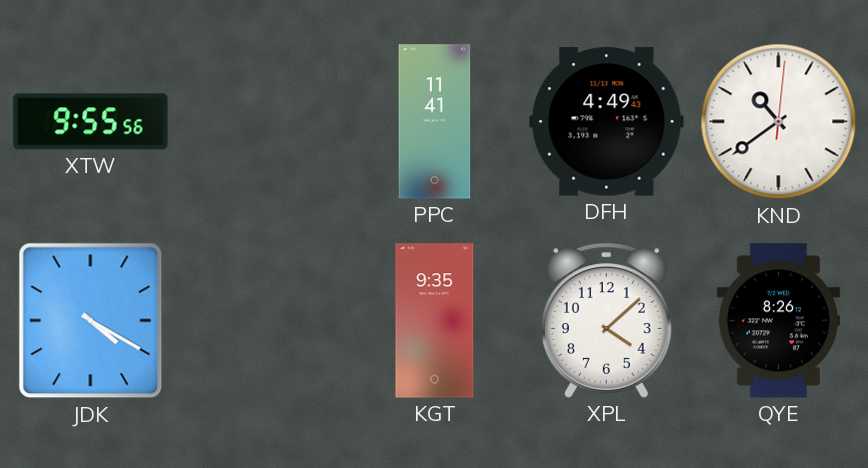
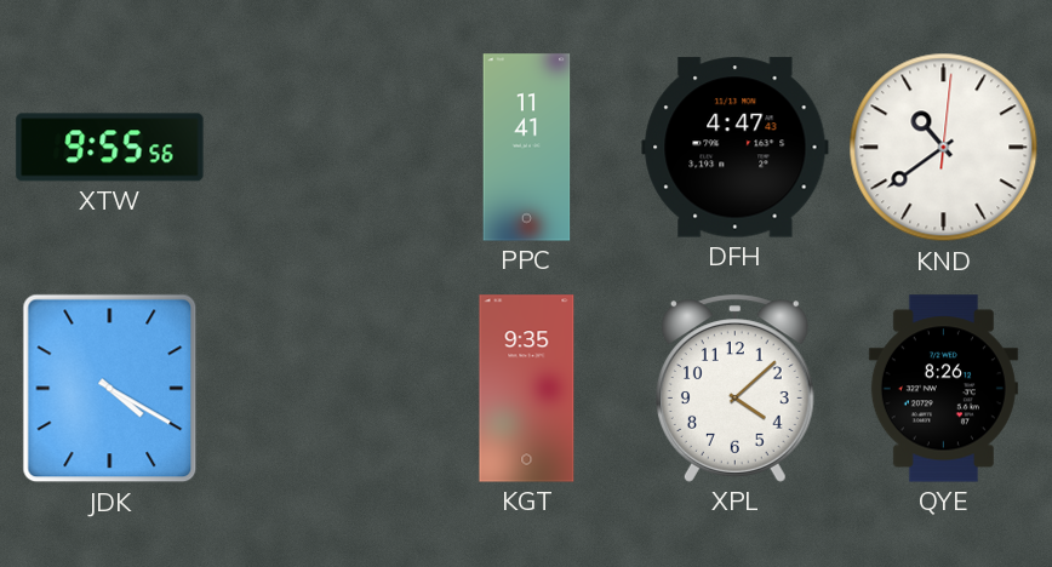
DFH: 4:49 -> 4:47 (736, 148)
